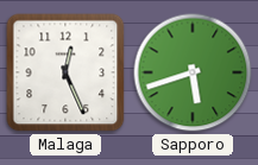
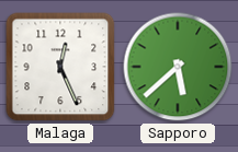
Sapporo: 5:42 -> 5:38 (178, 67)
